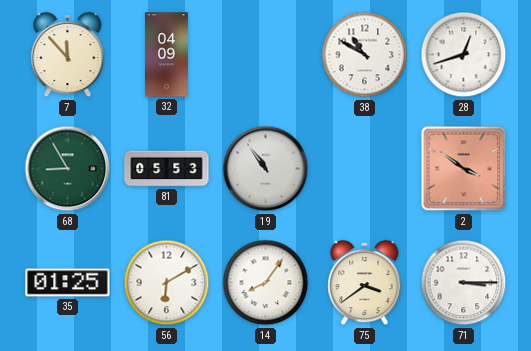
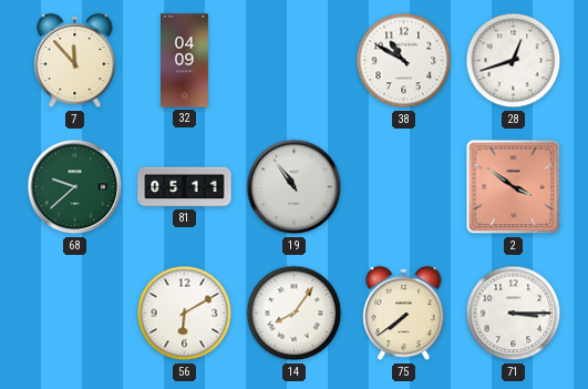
68: 8:55 -> 9:38 (75, 187)
81: 05:53 -> 05:11 (185, 187)
35: 01:25 -> none (68, 283)
75: 3:39 -> 7:39 (404, 314)
